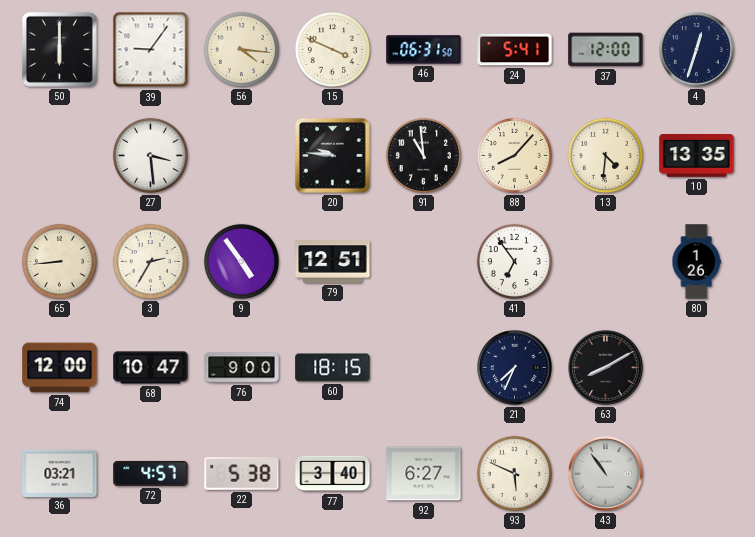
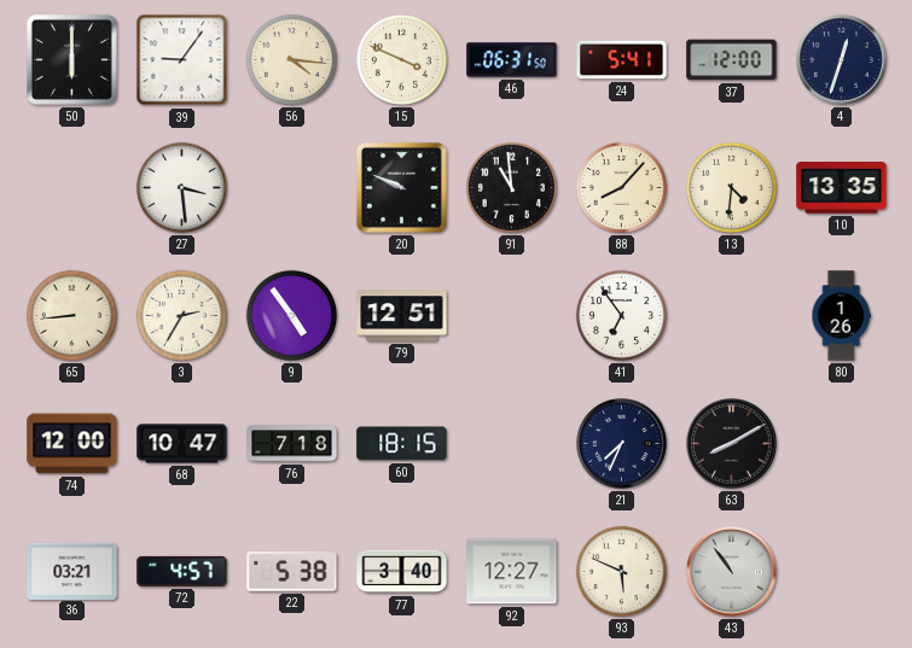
20: 9:46 -> 9:49 (401, 187)
76: 9:00 -> 7:18 (292, 444)
92: 6:27 -> 12:27 (512, 572)
